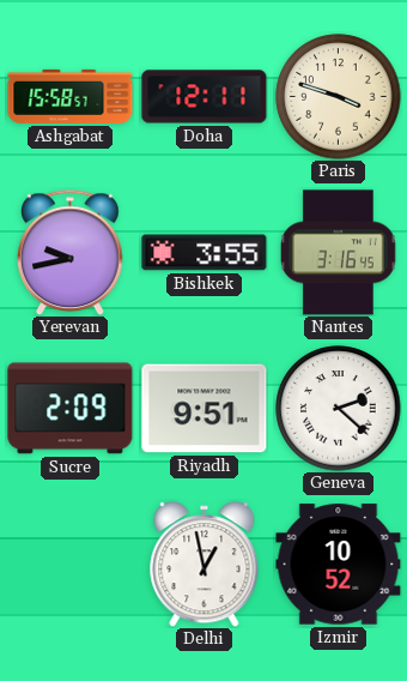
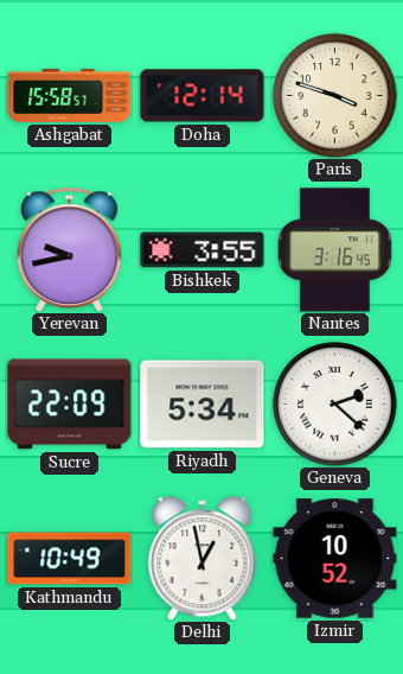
Doha: 12:11 -> 12:14 (203, 96)
Sucre: 2:09 -> 22:09 (70, 405)
Riyadh: 9:51 -> 5:34 (203, 405)
Kathmandu: none -> 10:49 (70, 559)
